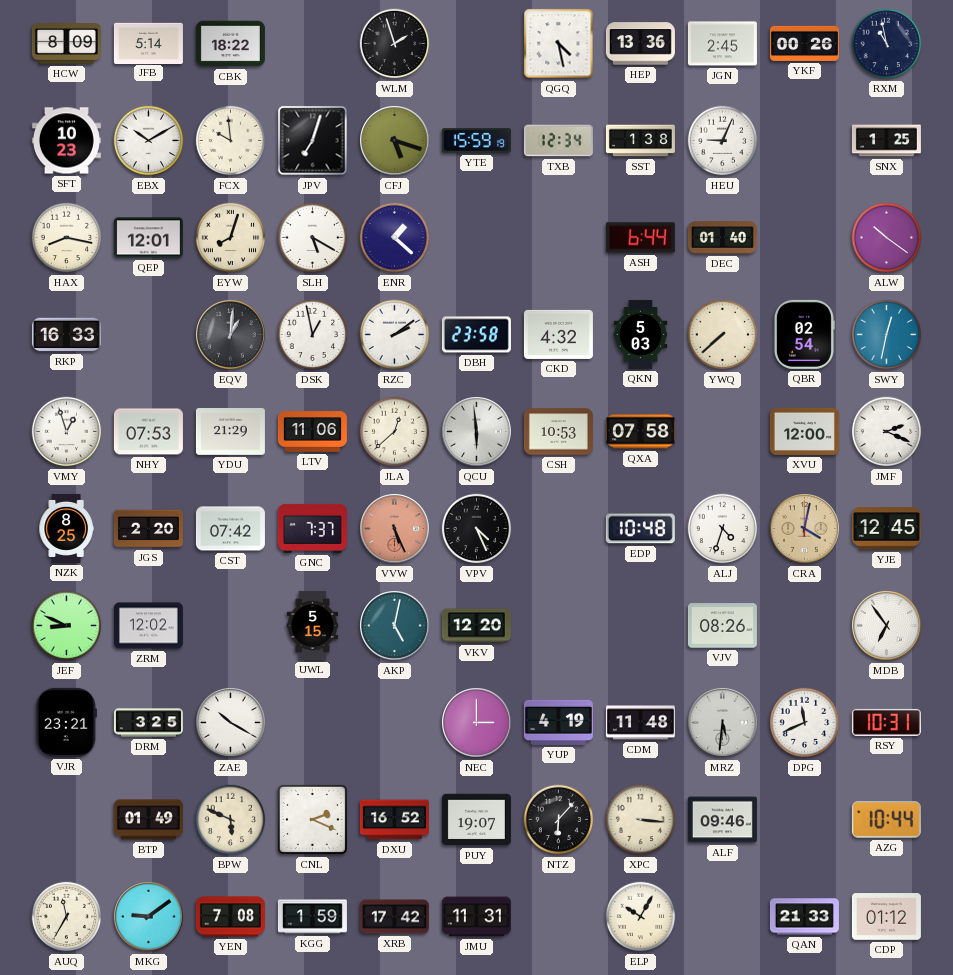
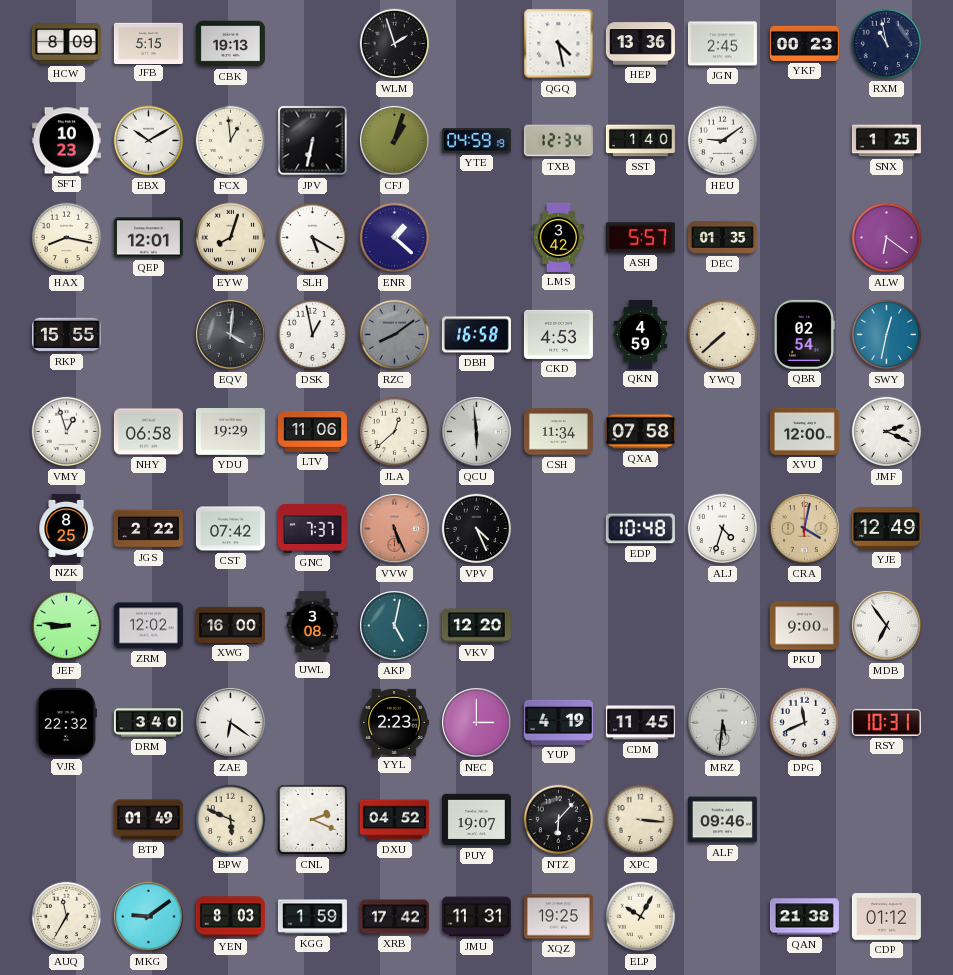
JFB: 5:14 -> 5:15 (148, 43)
CBK: 18:22 -> 19:13 (230, 44)
YKF: 00:26 -> 00:23 (804, 43)
FCX: 9:59 -> 12:59 (231, 141)
JPV: 7:03 -> 6:32 (313, 141)
CFJ: 5:18 -> 1:03 (395, 141)
YTE: 15:59 -> 04:59 (476, 141)
SST: 1:38 -> 1:40 (640, 141)
HEU: 9:04 -> 9:09 (723, 141)
LMS: none -> 3:42 (559, 237)
ASH: 6:44 -> 5:57 (640, 238)
DEC: 01:40 -> 01:35 (722, 238)
ALW: 10:21 -> 6:21 (887, 238)
RKP: 16:33 -> 15:55 (66, 335)
EQV: 1:01 -> 4:01 (231, 335)
RZC: 2:09 -> 8:09 (395, 335)
RZC dial: white -> grey (395, 335)
DBH: 23:58 -> 16:58 (476, 335)
CKD: 4:32 -> 4:53 (558, 334)
QKN: 5:03 -> 4:59 (641, 334)
NHY: 07:53 -> 06:58 (148, 432)
YDU: 21:29 -> 19:29 (230, 432)
CSH: 10:53 -> 11:34 (558, 432)
JGS: 2:20 -> 2:22 (148, 529)
YJE: 12:45 -> 12:49 (886, 529)
JEF: 8:49 -> 8:46 (67, 626)
XWG: none -> 16:00 (230, 625)
UWL: 5:15 -> 3:08 (313, 625)
VJV: 08:26 -> none (722, 626)
PKU: none -> 9:00 (804, 626)
VJR: 23:21 -> 22:32 (66, 722)
DRM: 3:25 -> 3:40 (148, 723)
ZAE: 10:20 -> 6:21 (231, 723)
YYL: none -> 2:23 (394, 722)
CDM: 11:48 -> 11:45 (640, 723)
DXU: 16:52 -> 04:52 (394, 820)
AZG: 10:44 -> none (886, 820)
YEN: 7:08 -> 8:03 (230, 917)
XQZ: none -> 19:25 (558, 917)
QAN: 21:33 -> 21:38 (804, 917)
